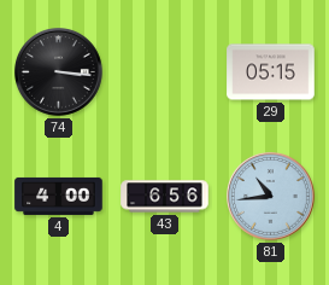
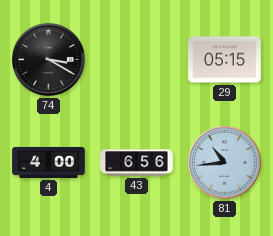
74: 3:16 -> 3:20 (49, 60)
